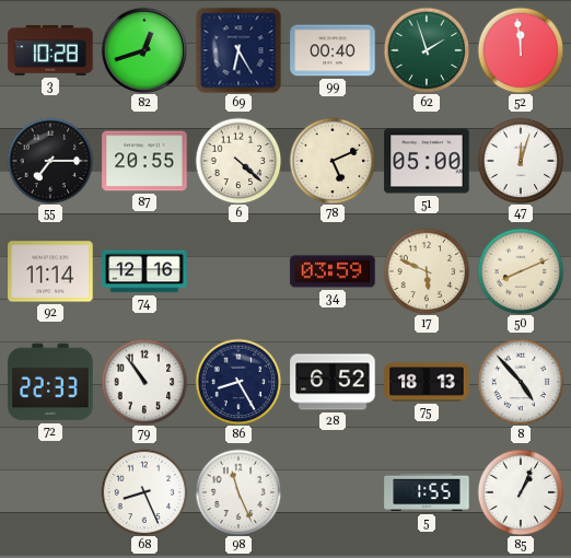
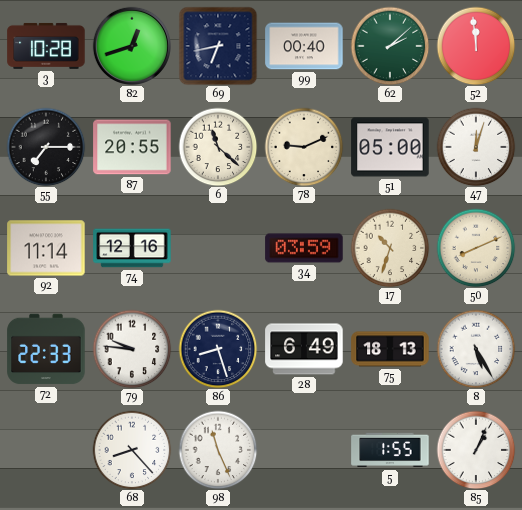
69: 6:25 -> 6:43 (218, 46)
62: 1:57 -> 2:08 (390, 46)
6: 4:22 -> 11:22 (218, 147)
78: 5:11 -> 9:11 (304, 147)
17: 5:49 -> 10:33 (390, 248)
79: 10:54 -> 9:46 (132, 349)
86: 8:25 -> 8:27 (218, 349)
28: 6:52 -> 6:49 (304, 349)
8: 4:53 -> 5:25 (476, 349)
68: 8:26 -> 8:23 (132, 450)
